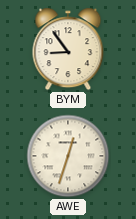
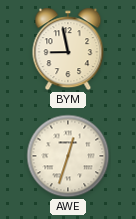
BYM: 8:54 -> 8:58 (68, 49)
